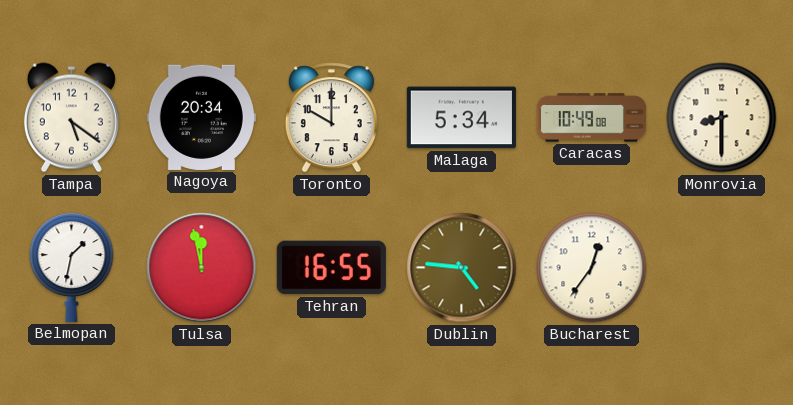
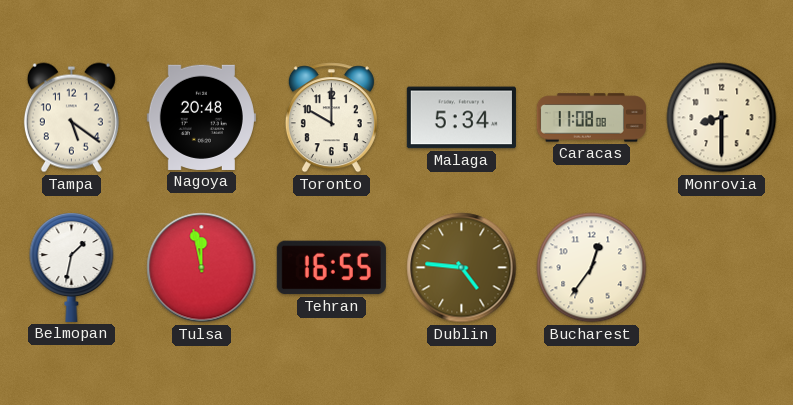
Nagoya: 20:34 -> 20:48 (201, 117)
Caracas: 10:49 -> 11:08 (591, 118)
